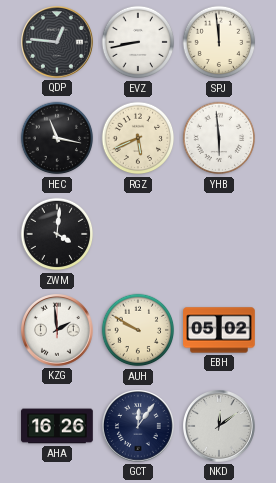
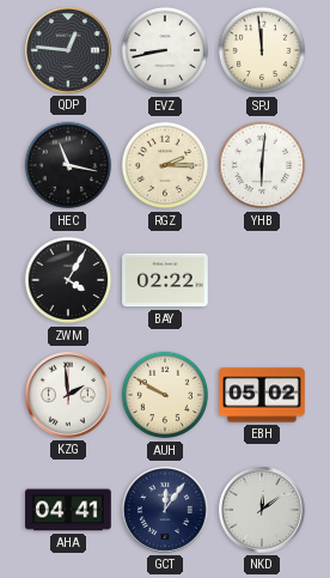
RGZ: 5:41 -> 2:15 (165, 165)
YHB: 5:59 -> 6:01 (262, 165)
ZWM: 4:01 -> 4:05 (68, 280)
BAY: none -> 02:22 (165, 280)
AHA: 16:26 -> 04:41 (68, 510)
